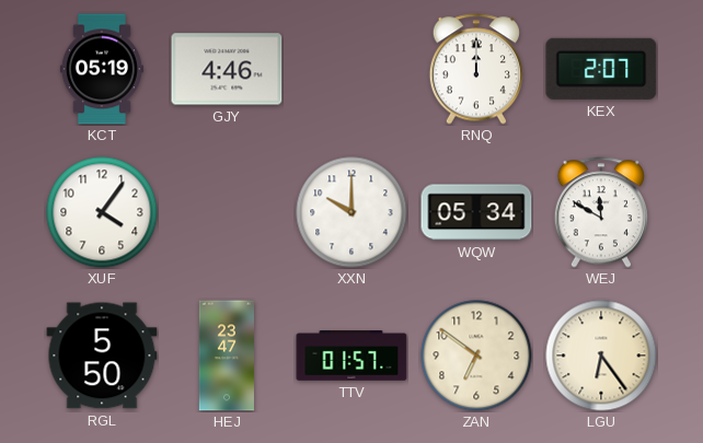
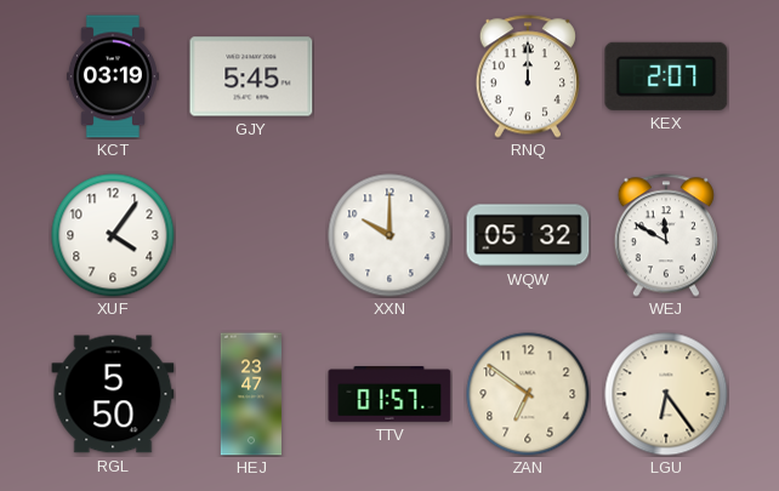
KCT: 05:19 -> 03:19 (113, 76)
GJY: 4:46 -> 5:45 (251, 76)
WQW: 05:34 -> 05:32 (528, 235)
